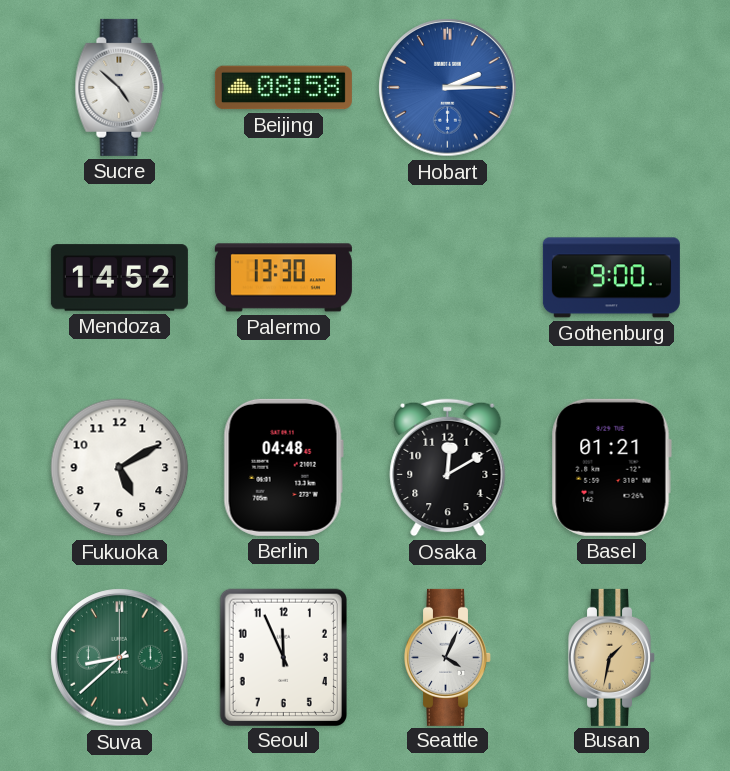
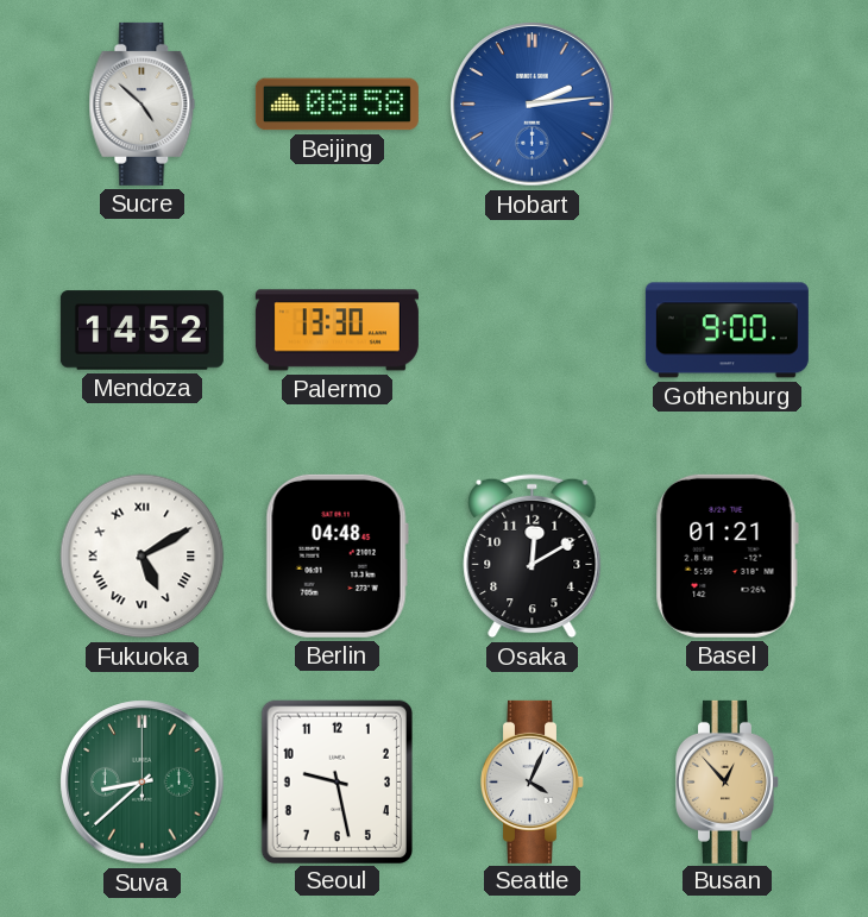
Hobart: 2:15 -> 2:14 (533, 105)
Fukuoka numerals: Arabic -> Roman (143, 557)
Seoul: 11:56 -> 9:28 (336, 781)
Busan: 1:32 -> 12:53 (728, 781)
